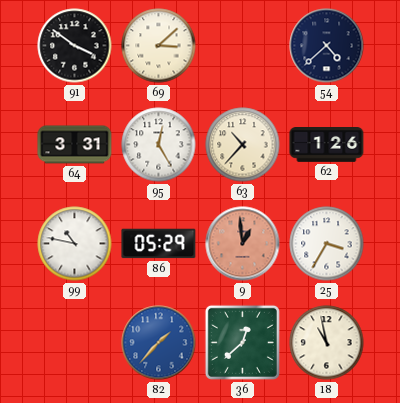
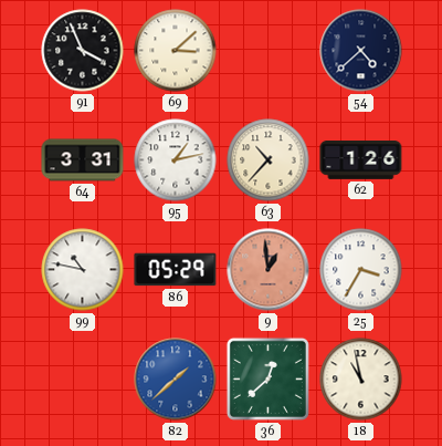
91: 3:51 -> 3:56 (83, 51)
95: 12:25 -> 1:13 (176, 160)
82: 1:37 -> 1:38 (176, 380)
